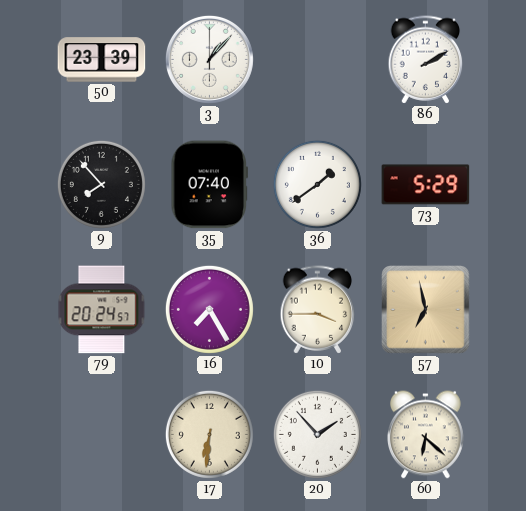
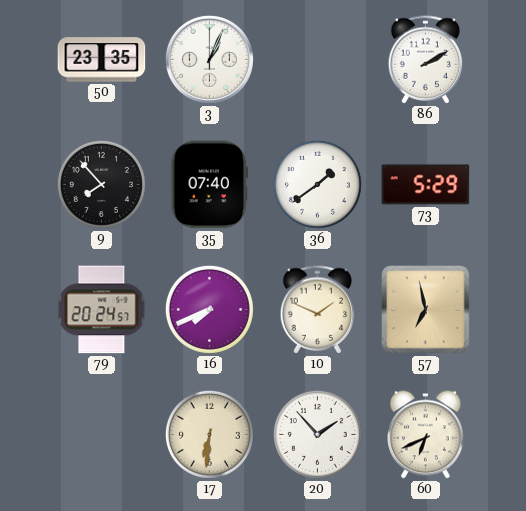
50: 23:39 -> 23:35 (102, 60)
3: 1:07 -> 1:04 (209, 59)
16: 7:25 -> 7:41 (209, 309)
10: 3:45 -> 1:49 (318, 310)
60: 6:22 -> 6:41 (426, 435)
